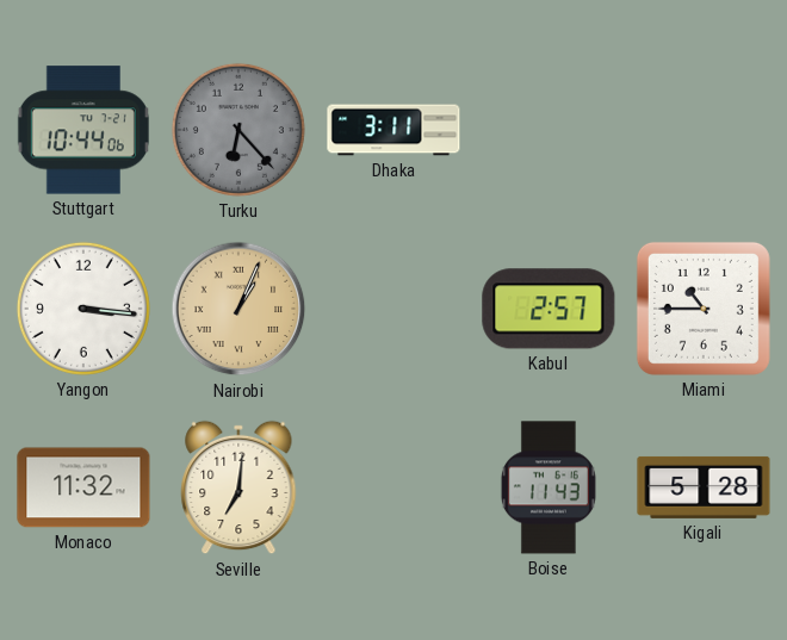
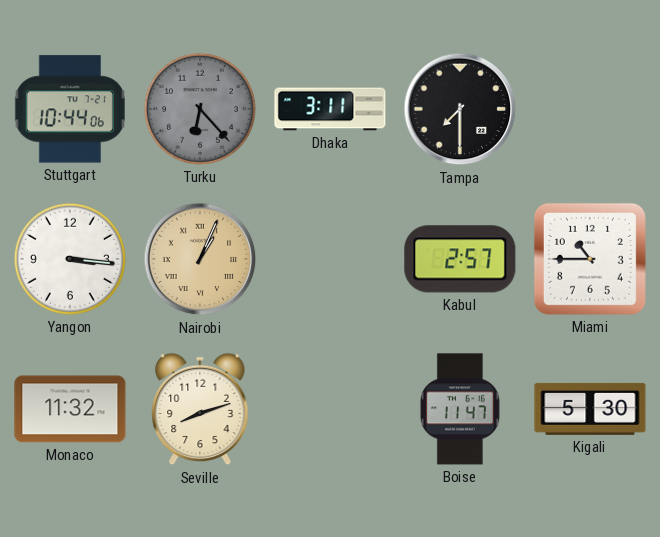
Tampa: none -> 7:30 (460, 109)
Seville: 7:01 -> 8:12 (200, 409)
Boise: 11:43 -> 11:47 (460, 409)
Kigali: 5:28 -> 5:30 (590, 409)
